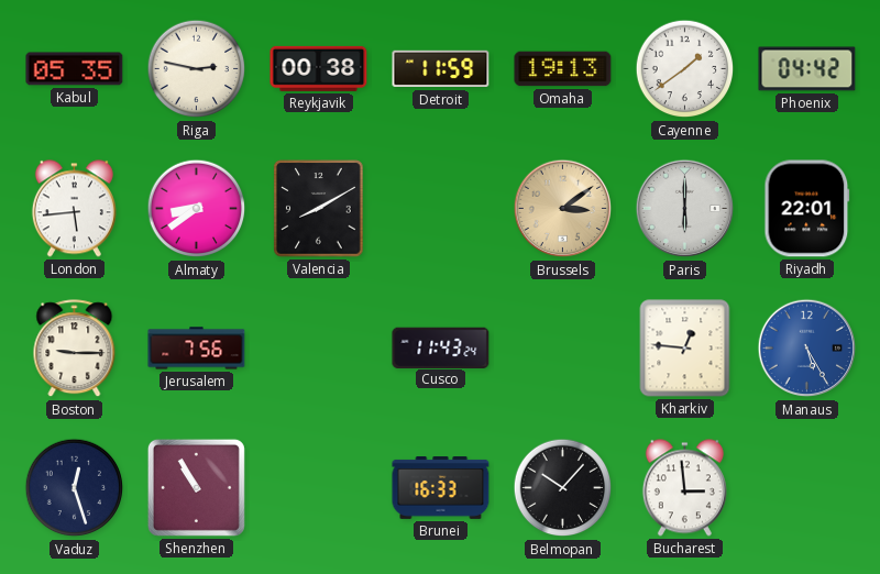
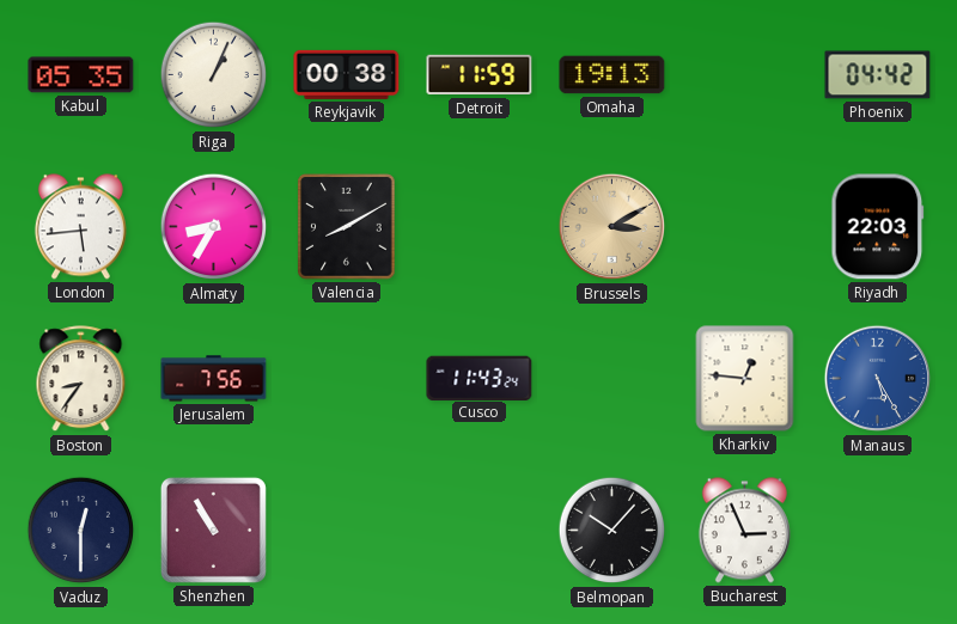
Riga: 2:47 -> 1:04 (214, 75)
Cayenne: 1:39 -> none (685, 69)
Almaty: 8:39 -> 8:35 (214, 227)
Brussels: 3:09 -> 3:10 (612, 227)
Paris: 6:00 -> none (685, 209)
Riyadh: 22:01 -> 22:03 (878, 227)
Boston: 9:15 -> 8:36 (81, 379)
Vaduz: 12:27 -> 12:30 (81, 531)
Brunei: 16:33 -> none (441, 488)
Bucharest: 2:59 -> 2:56 (744, 531)
